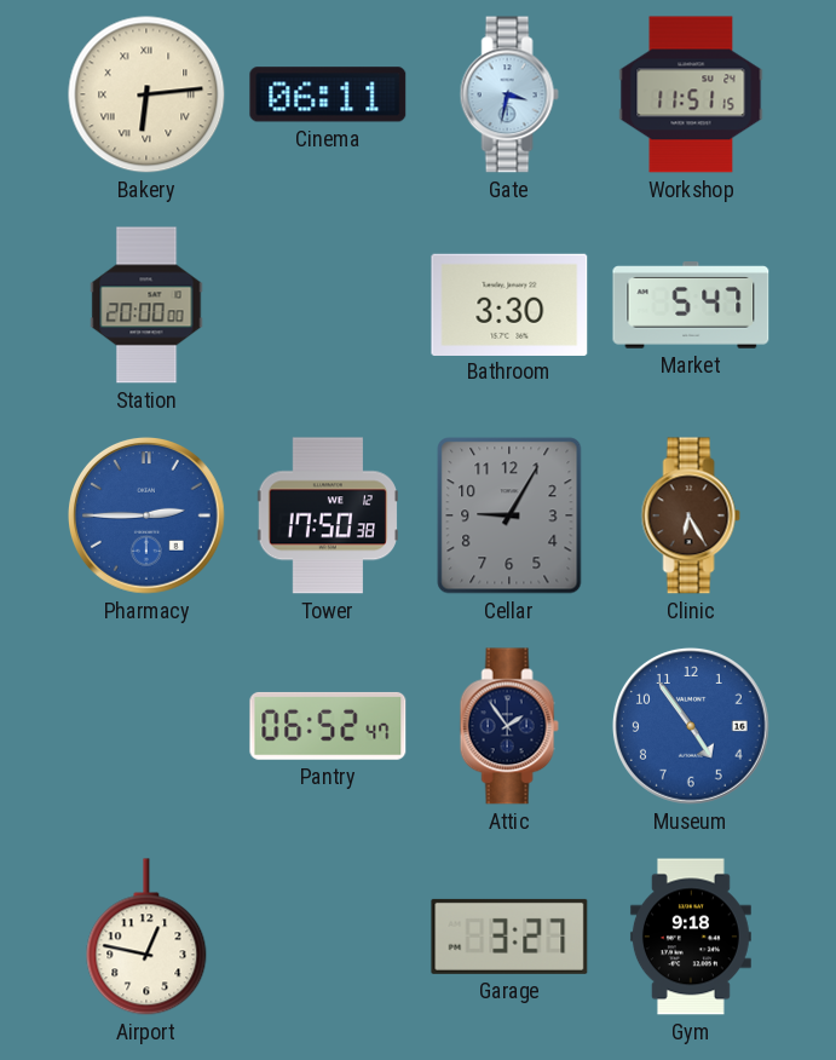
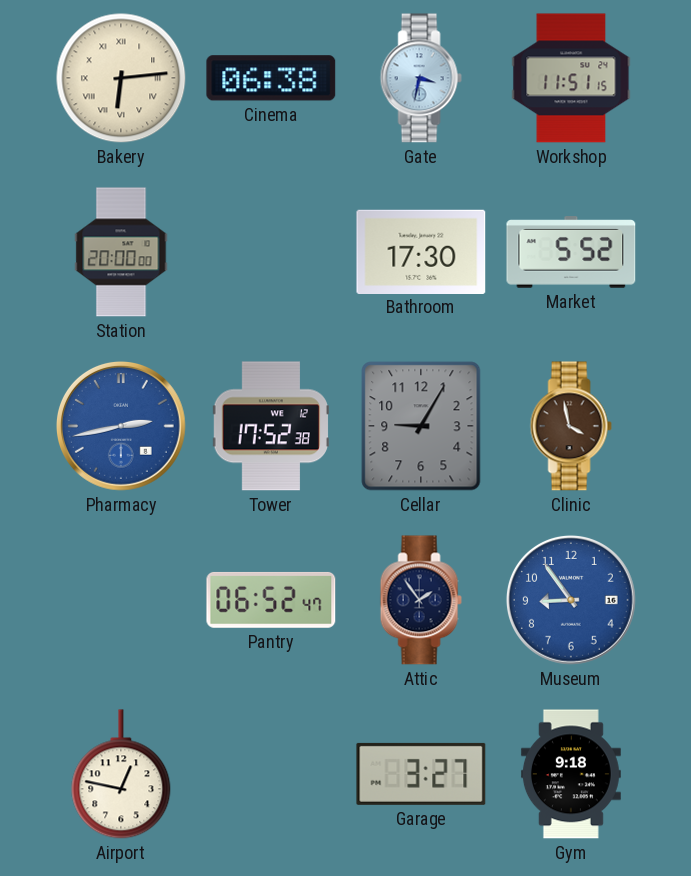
Cinema: 06:11 -> 06:38 (271, 78)
Bathroom: 3:30 -> 17:30 (421, 251)
Market: 5:47 -> 5:52 (571, 252)
Pharmacy: 2:45 -> 2:43 (121, 426)
Tower: 17:50 -> 17:52 (271, 426)
Clinic: 6:25 -> 3:58 (571, 426)
Museum: 4:54 -> 8:54 (571, 600)
